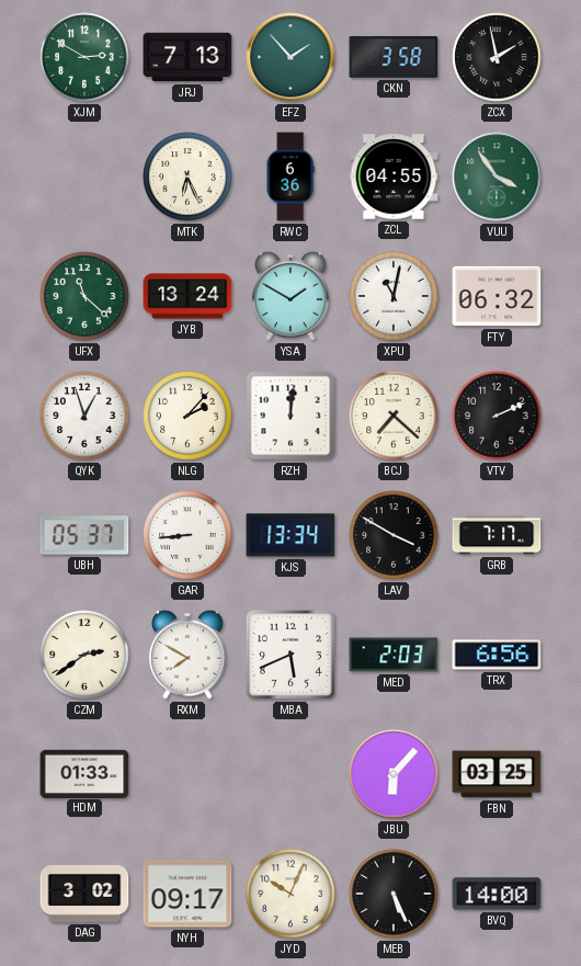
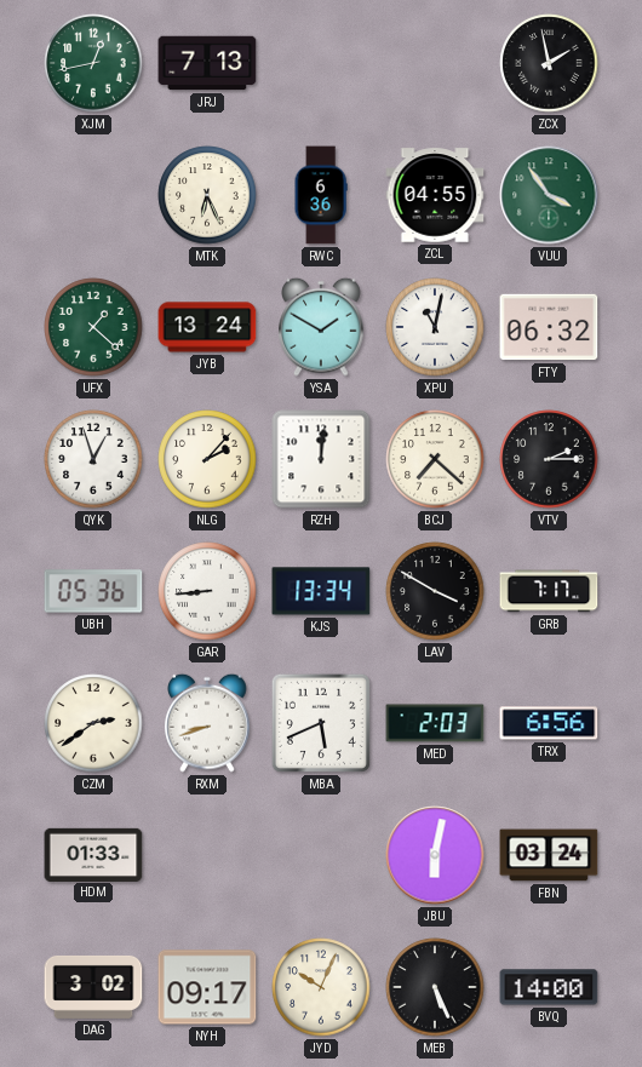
XJM: 2:50 -> 12:43 (93, 63)
EFZ: 1:53 -> none (290, 57)
CKN: 3:58 -> none (394, 57)
UFX: 11:22 -> 1:22 (93, 327)
VTV: 2:11 -> 2:15 (549, 459)
UBH: 05:37 -> 05:36 (93, 591)
RXM: 7:50 -> 8:42 (207, 723)
JBU: 6:07 -> 6:02 (435, 855)
FBN: 03:25 -> 03:24 (549, 855)
